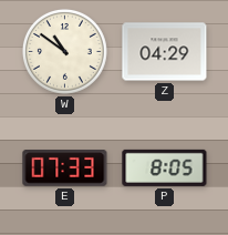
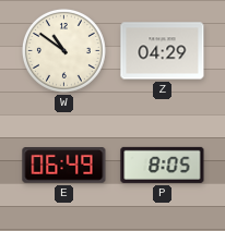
E: 07:33 -> 06:49 (64, 166)
